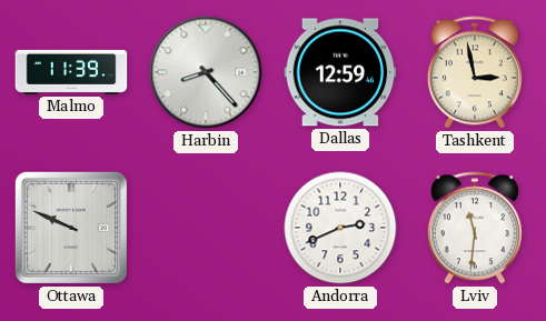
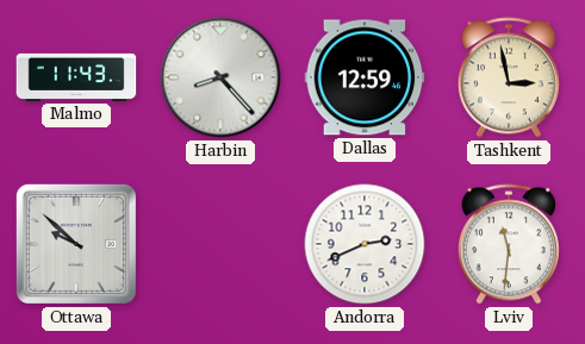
Malmo: 11:39 -> 11:43 (76, 77)
Ottawa: 9:49 -> 9:52 (76, 244)
